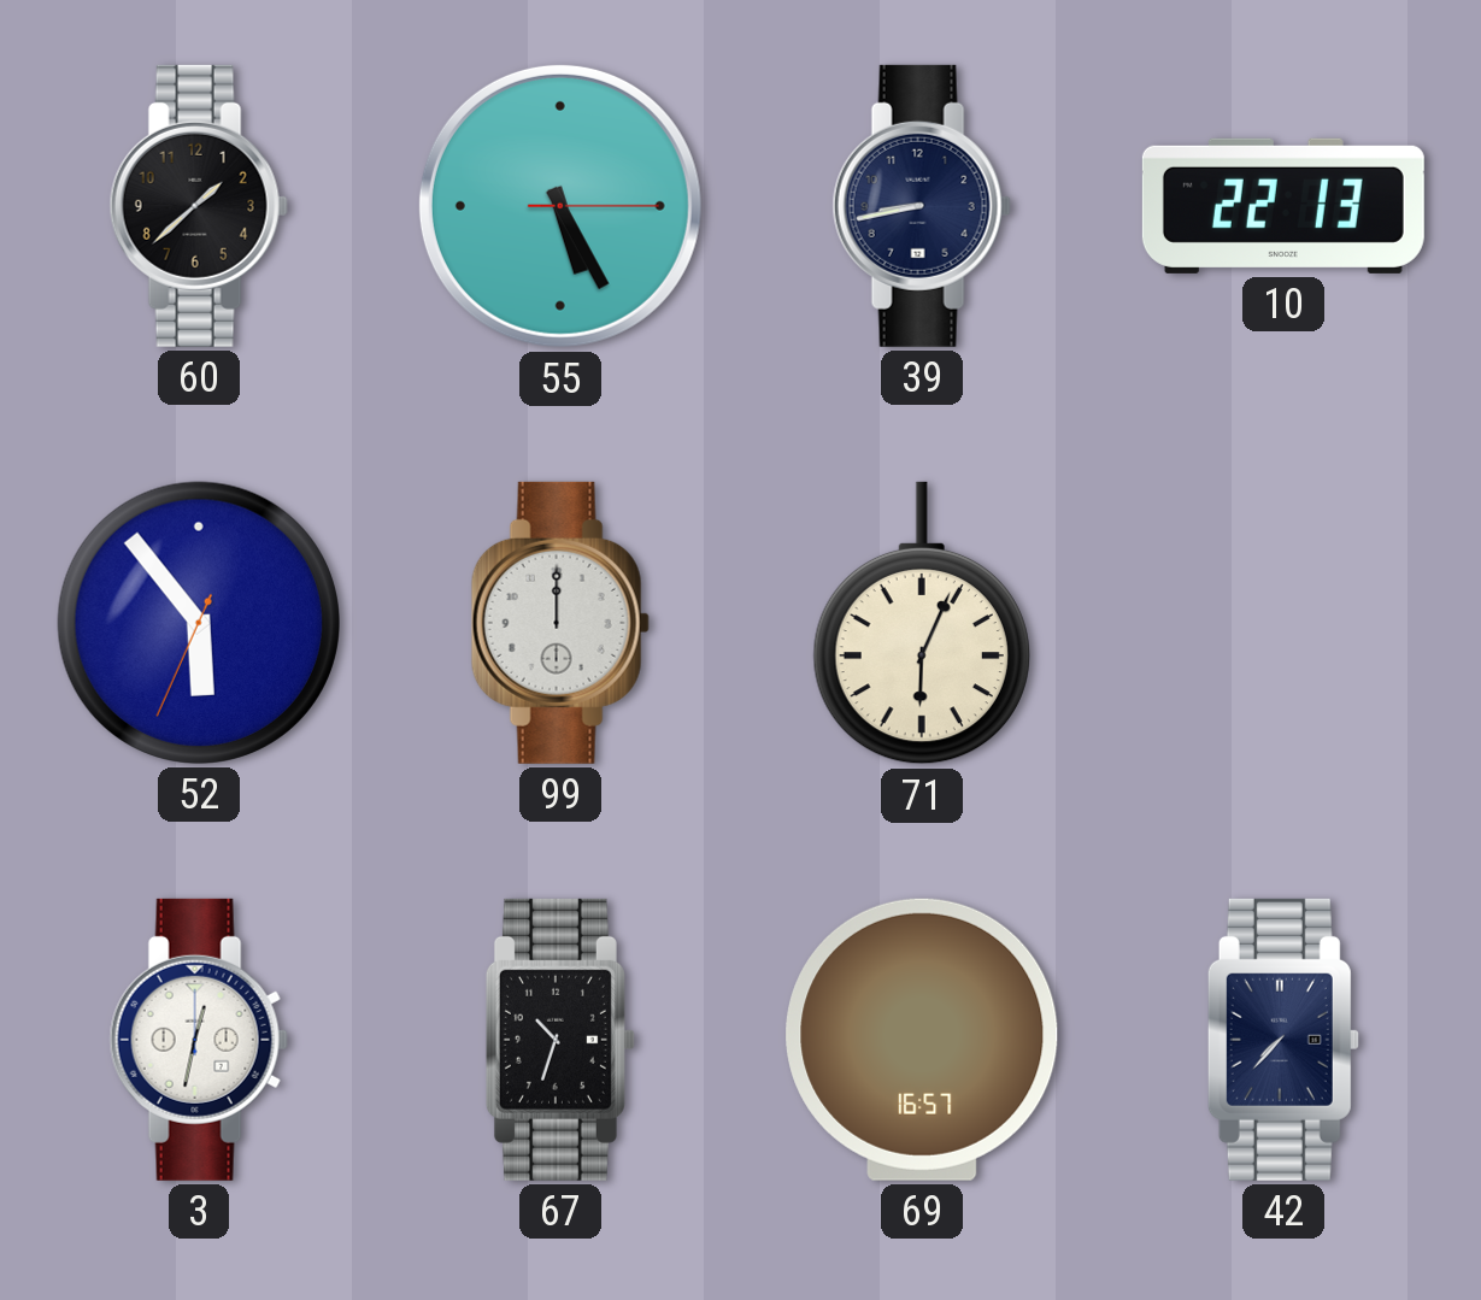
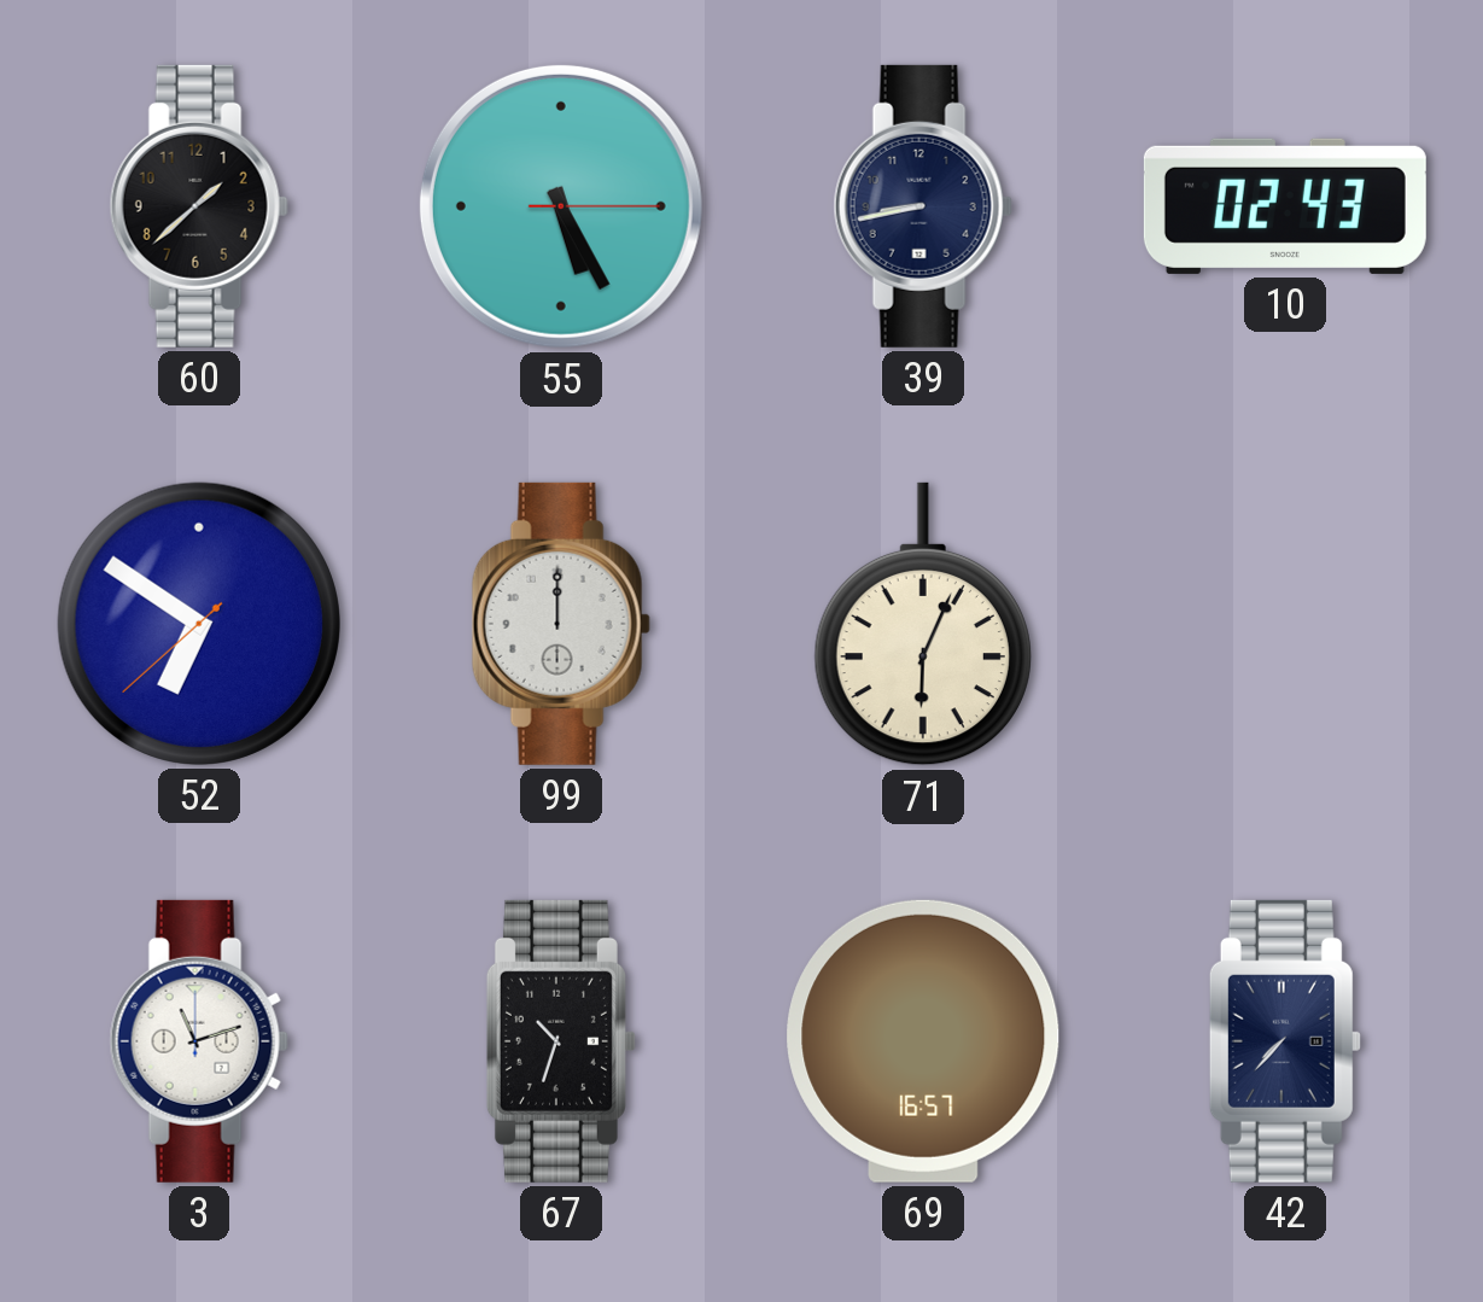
10: 22:13 -> 02:43 (1285, 206)
52: 5:53 -> 6:50 (199, 624)
3: 12:32 -> 11:12 (199, 1041)
